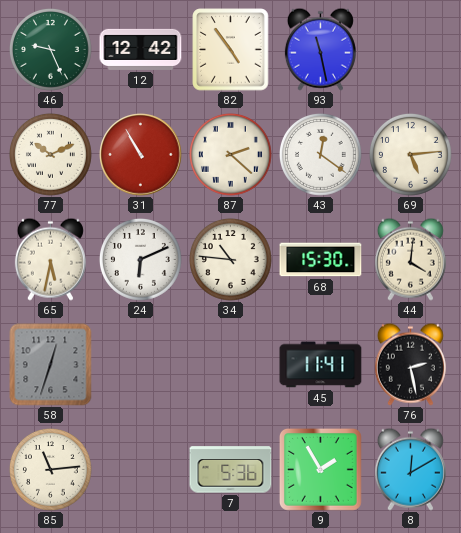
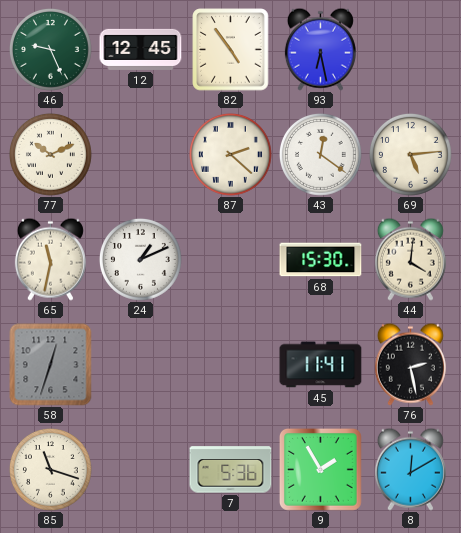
12: 12:42 -> 12:45 (141, 49)
93: 11:28 -> 6:28 (320, 49)
31: 10:55 -> none (141, 155)
65: 5:32 -> 11:32 (50, 259)
24: 6:11 -> 1:11 (141, 260)
34: 10:46 -> none (231, 260)
85: 11:14 -> 11:18 (51, 470)
